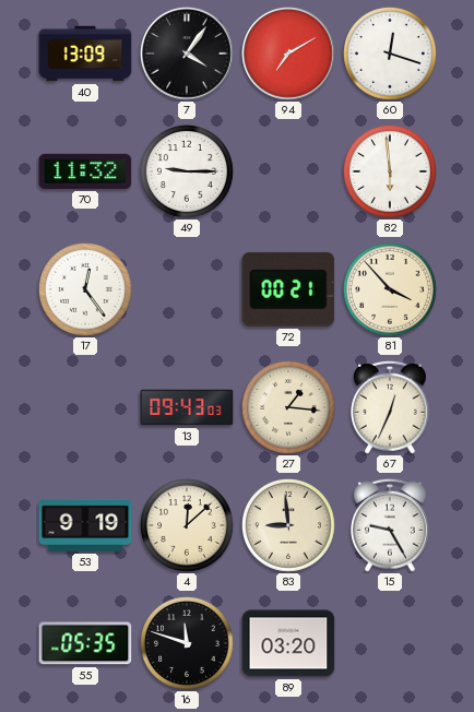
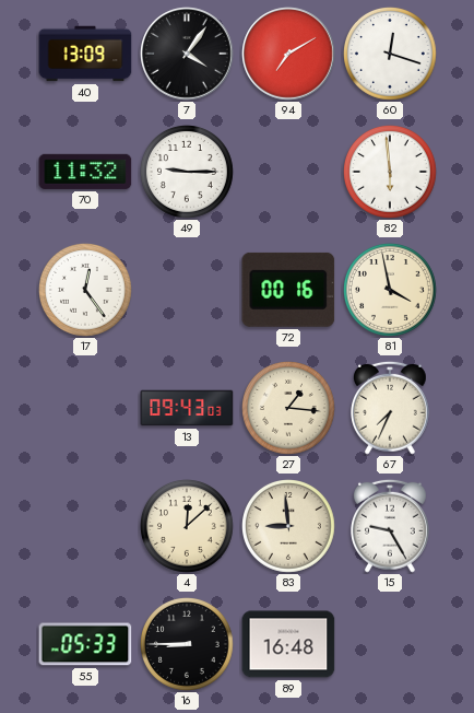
72: 00:21 -> 00:16 (288, 290)
81: 3:53 -> 3:58 (391, 291)
67: 12:34 -> 7:34 (391, 408)
53: 9:19 -> none (85, 525)
55: 05:35 -> 05:33 (85, 644)
16: 11:48 -> 8:45 (188, 645)
89: 03:20 -> 16:48 (288, 644)
